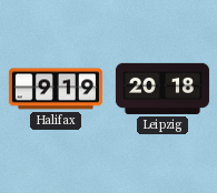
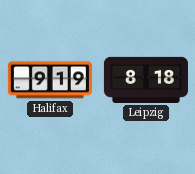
Leipzig: 20:18 -> 8:18 (146, 80)
